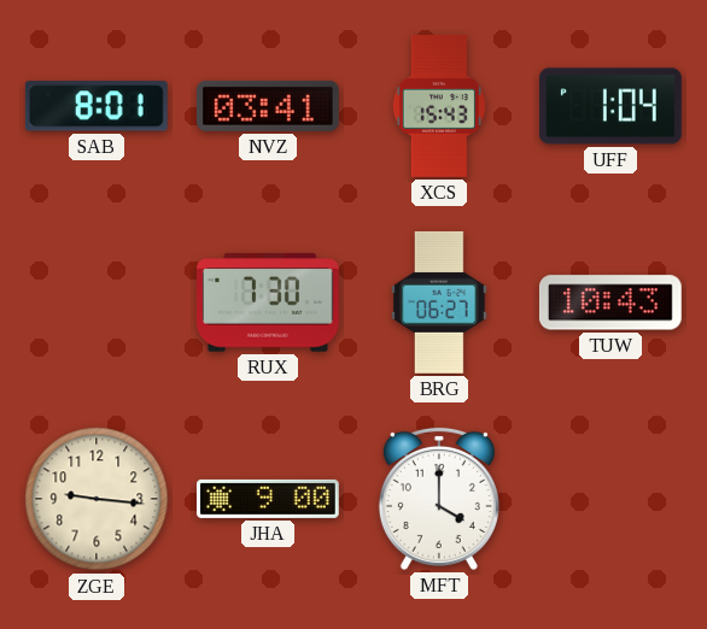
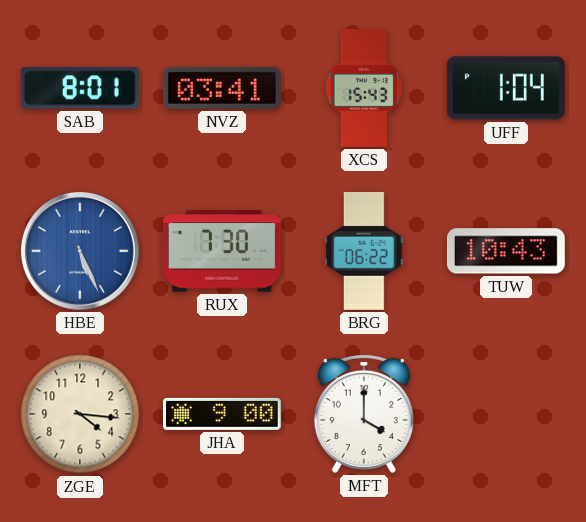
HBE: none -> 5:26 (80, 251)
BRG: 06:27 -> 06:22 (364, 251)
ZGE: 9:16 -> 4:16 (80, 414)
